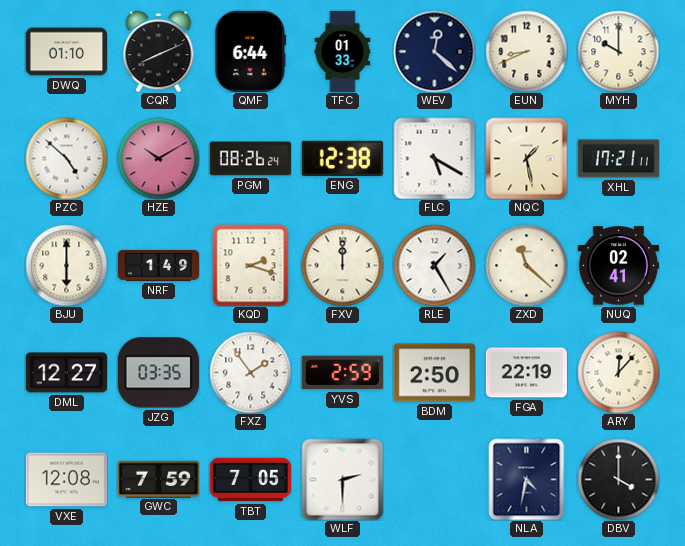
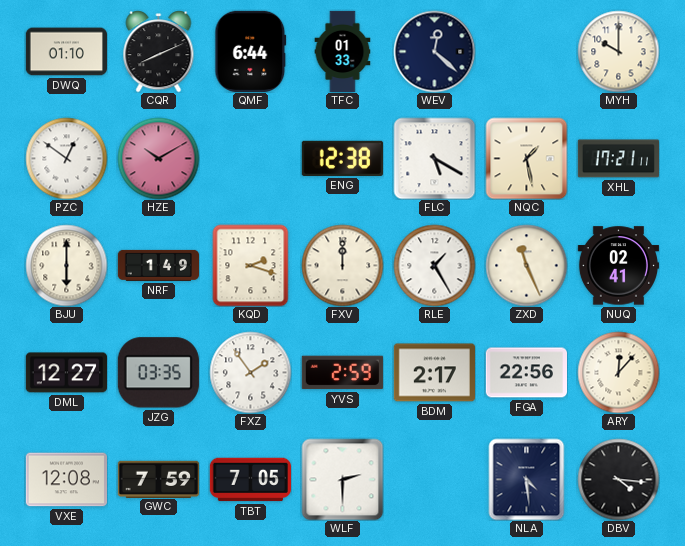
EUN: 8:41 -> none (526, 51)
PZC: 4:52 -> 12:51 (66, 158)
PGM: 08:26 -> none (250, 159)
ZXD: 11:22 -> 11:26 (526, 265)
BDM: 2:50 -> 2:17 (434, 373)
FGA: 22:19 -> 22:56 (526, 373)
NLA: 4:32 -> 4:29 (527, 479)
DBV: 4:00 -> 4:16 (618, 479)
